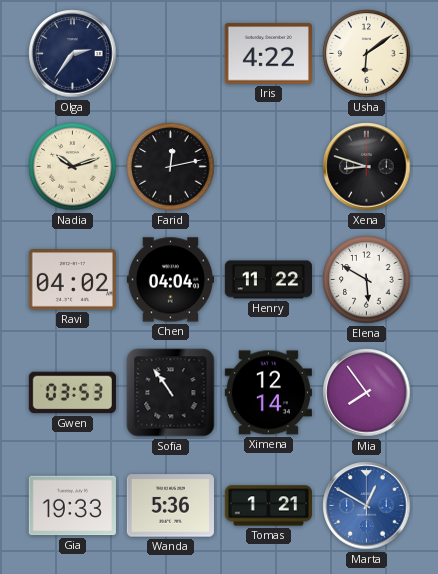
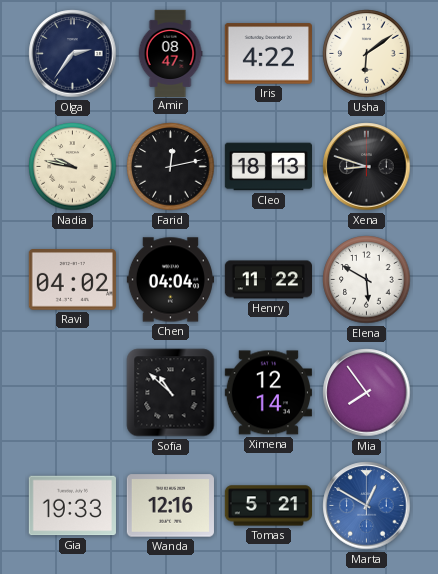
Amir: none -> 08:47 (170, 53)
Nadia: 10:12 -> 9:47 (73, 167)
Cleo: none -> 18:13 (268, 167)
Gwen: 03:53 -> none (72, 393)
Sofia: 10:54 -> 10:52 (171, 393)
Wanda: 5:36 -> 12:16 (170, 506)
Tomas: 1:21 -> 5:21 (268, 506)
